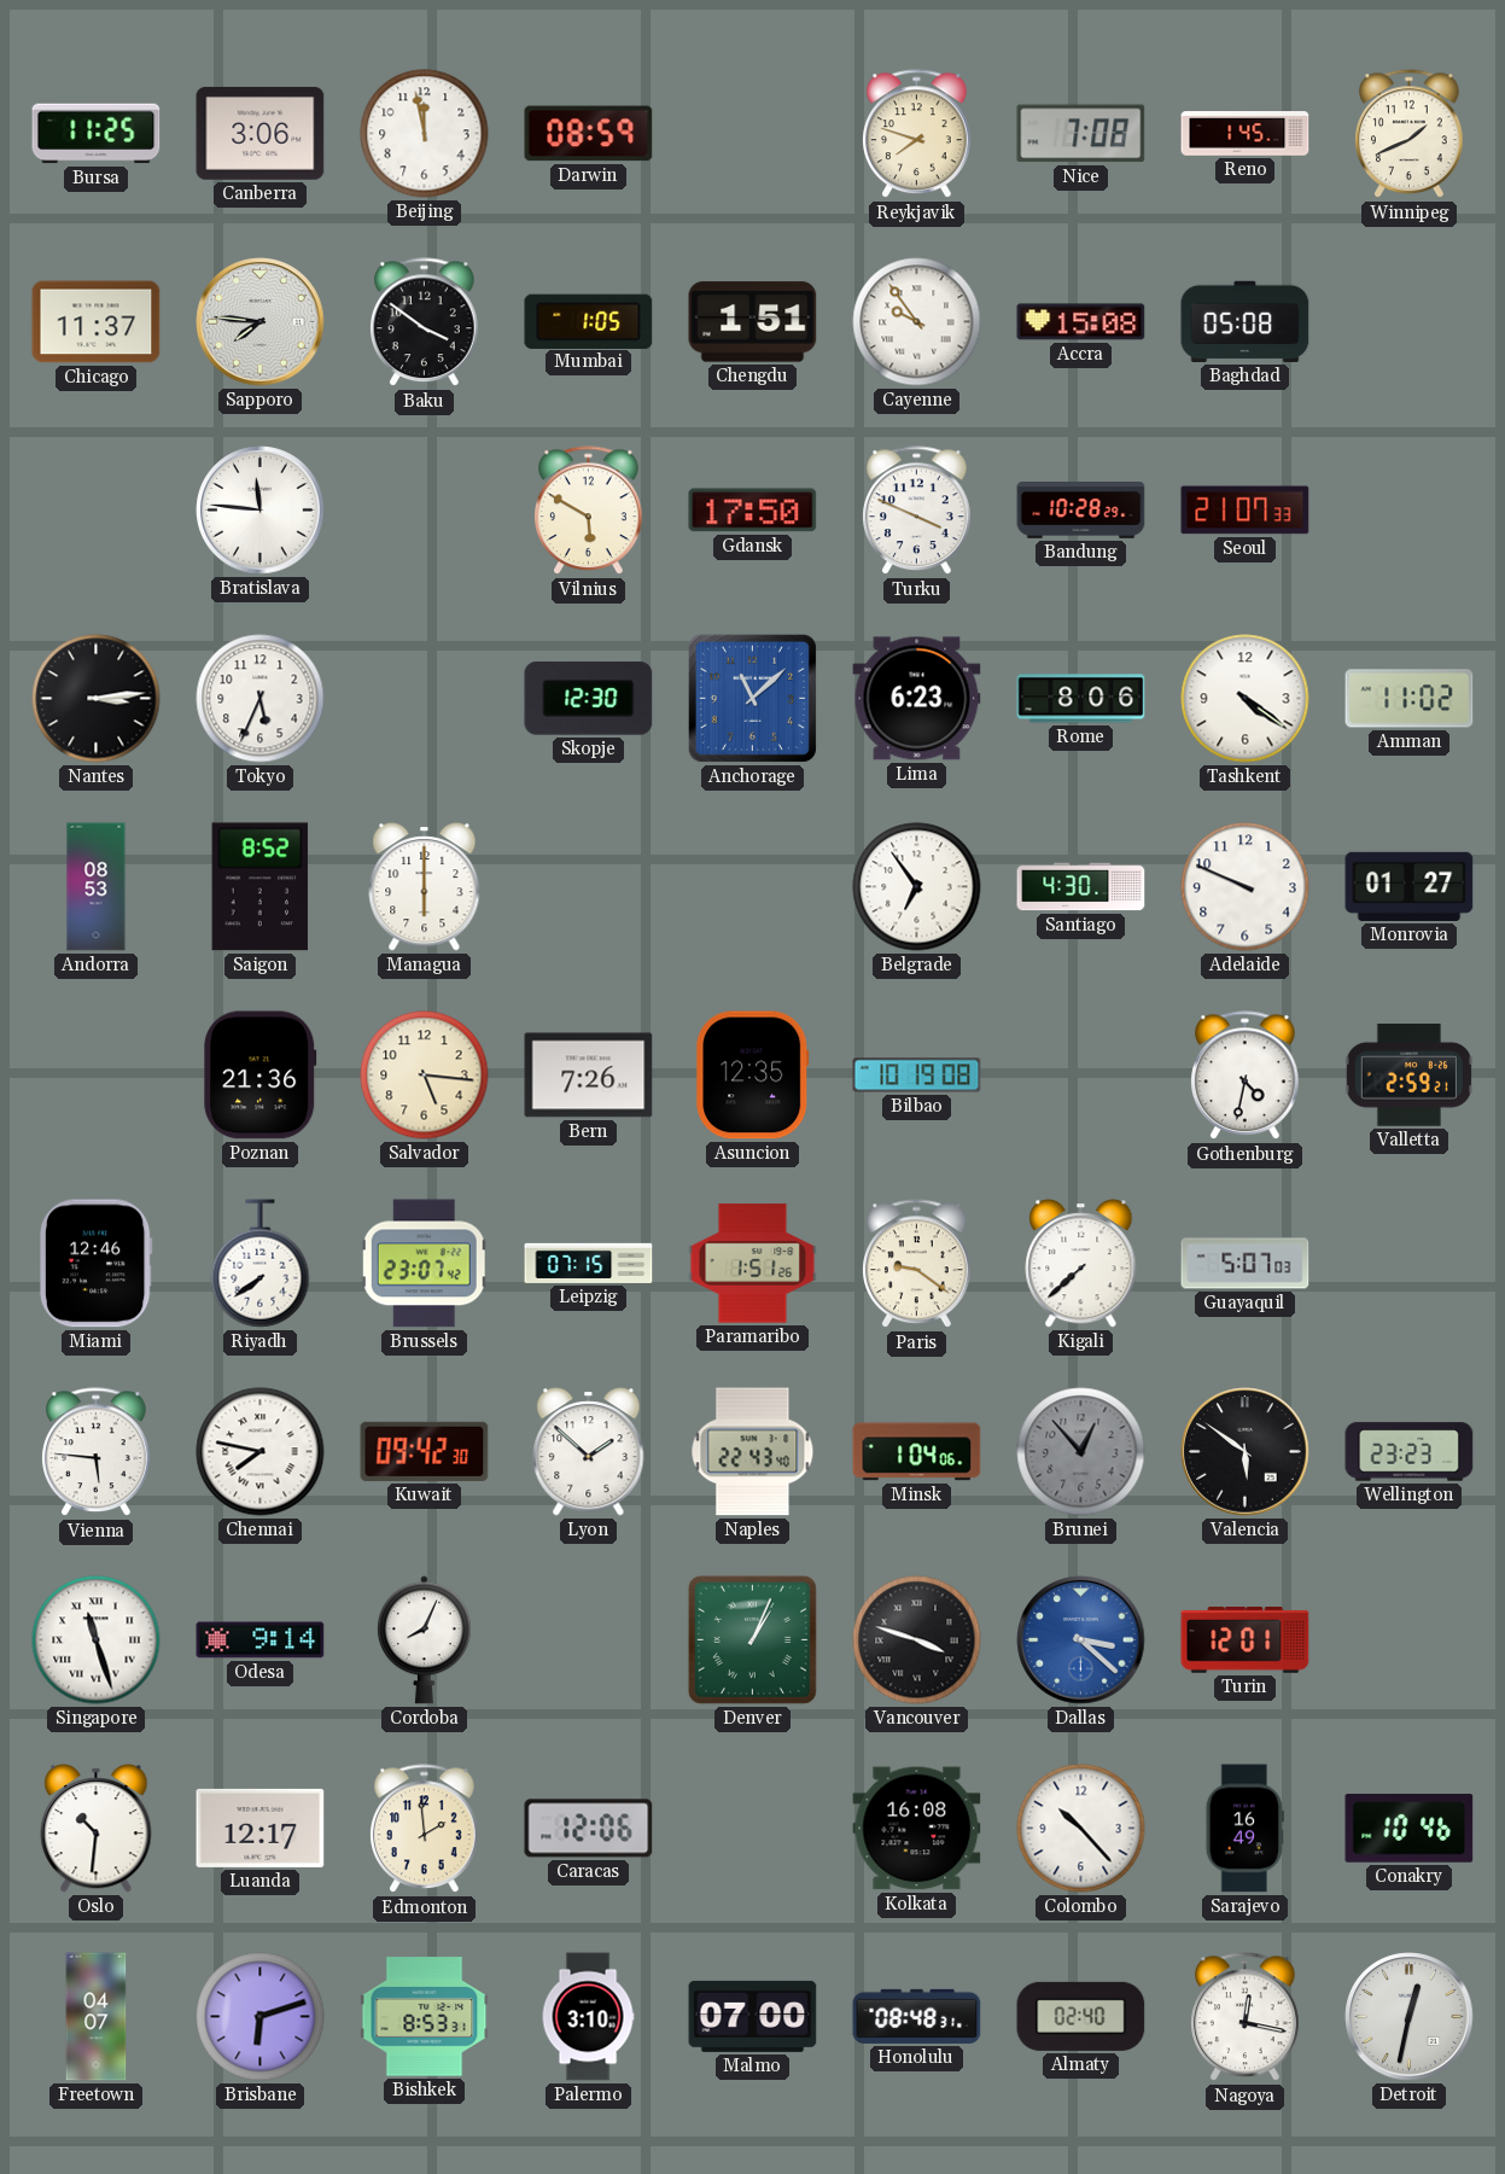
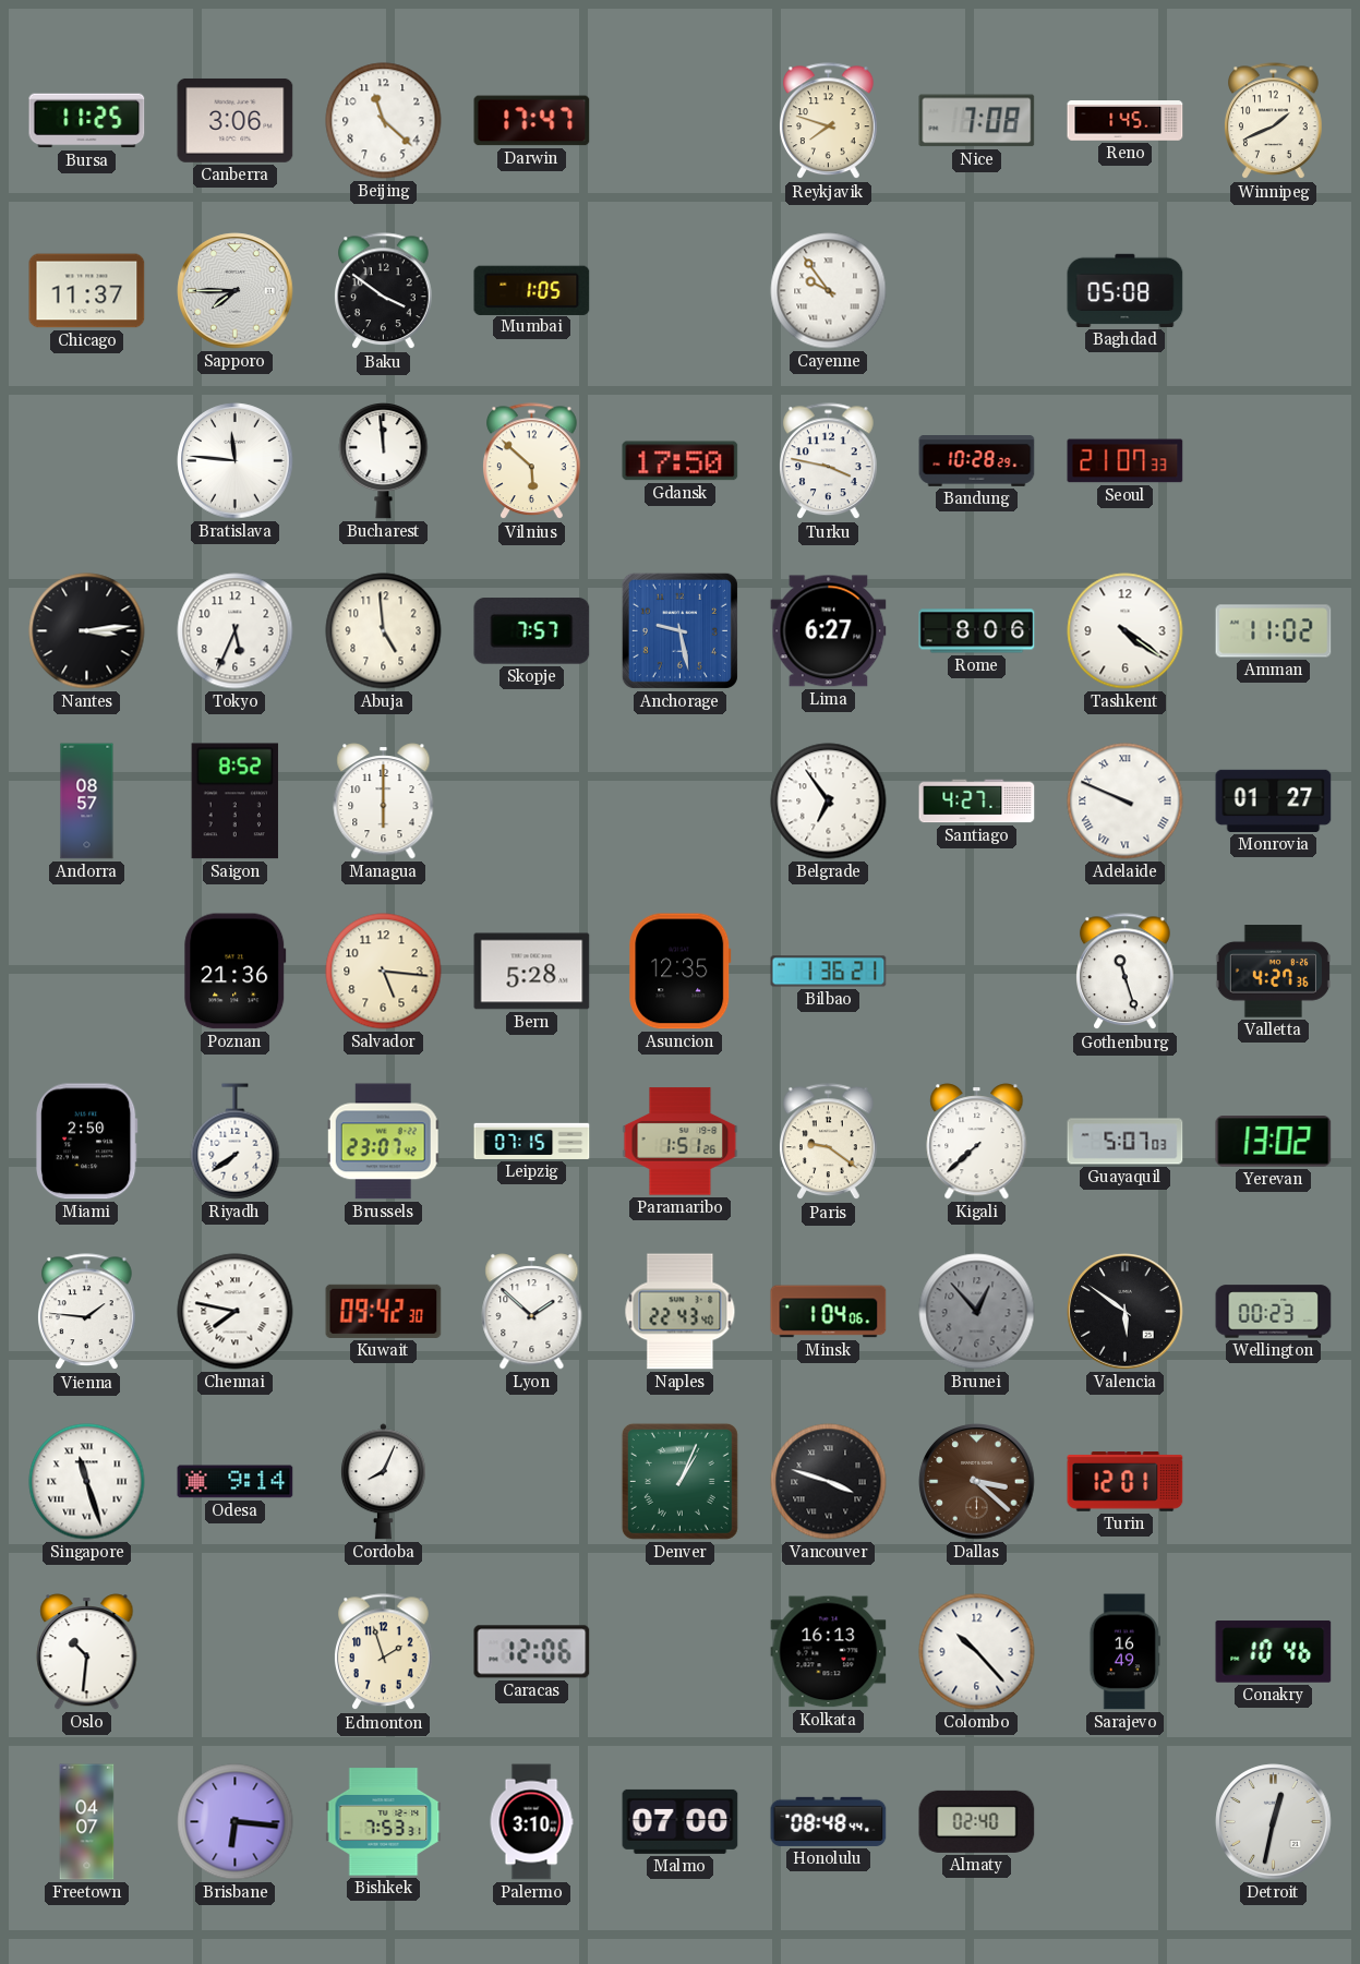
Beijing: 11:58 -> 11:22 (384, 121)
Darwin: 08:59 -> 17:47 (532, 121)
Sapporo: 7:46 -> 7:45 (236, 291)
Chengdu: 1:51 -> none (753, 322)
Accra: 15:08 -> none (1081, 322)
Bucharest: none -> 11:59 (384, 461)
Vilnius: 5:50 -> 5:52 (532, 461)
Turku: 3:49 -> 3:47 (829, 461)
Abuja: none -> 4:59 (384, 631)
Skopje: 12:30 -> 7:57 (532, 631)
Anchorage: 11:08 -> 9:28 (679, 630)
Lima: 6:23 -> 6:27 (829, 631)
Andorra: 08:53 -> 08:57 (87, 802)
Santiago: 4:30 -> 4:27 (977, 802)
Adelaide numerals: Arabic -> Roman (1126, 802)
Bern: 7:26 -> 5:28 (532, 972)
Bilbao: 10:19 -> 1:36 (829, 972)
Gothenburg: 4:32 -> 11:27 (1126, 972)
Valletta: 2:59 -> 4:27 (1273, 972)
Miami: 12:46 -> 2:50 (86, 1142)
Yerevan: none -> 13:02 (1274, 1142)
Vienna: 5:46 -> 1:46 (87, 1312)
Wellington: 23:23 -> 00:23 (1274, 1312)
Dallas dial: blue -> brown (977, 1482)
Luanda: 12:17 -> none (261, 1828)
Edmonton: 1:59 -> 1:57 (384, 1652)
Kolkata: 16:08 -> 16:13 (829, 1652)
Brisbane: 6:12 -> 6:16 (236, 1822)
Bishkek: 8:53 -> 7:53 (384, 1822)
Honolulu: 08:48:31 -> 08:48:44 (829, 1821)
Nagoya: 12:17 -> none (1246, 2017)
